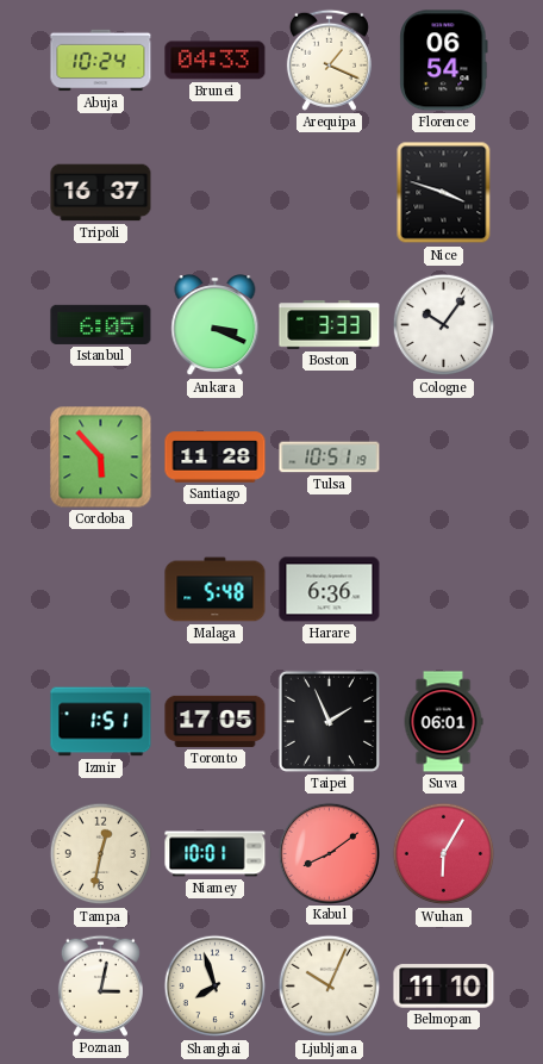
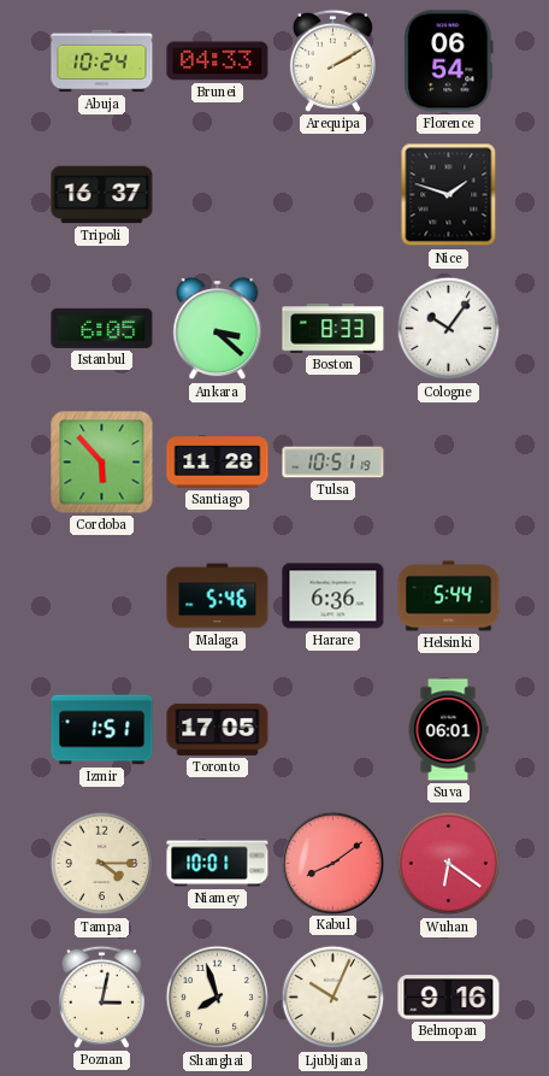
Arequipa: 1:19 -> 2:10 (332, 60)
Nice: 3:48 -> 1:48 (449, 195)
Ankara: 3:19 -> 3:22 (218, 329)
Boston: 3:33 -> 8:33 (333, 329)
Malaga: 5:48 -> 5:46 (218, 596)
Helsinki: none -> 5:44 (449, 596)
Taipei: 1:56 -> none (329, 721)
Tampa: 12:32 -> 4:15 (102, 864)
Wuhan: 6:05 -> 6:21 (449, 864)
Belmopan: 11:10 -> 9:16 (449, 998)
